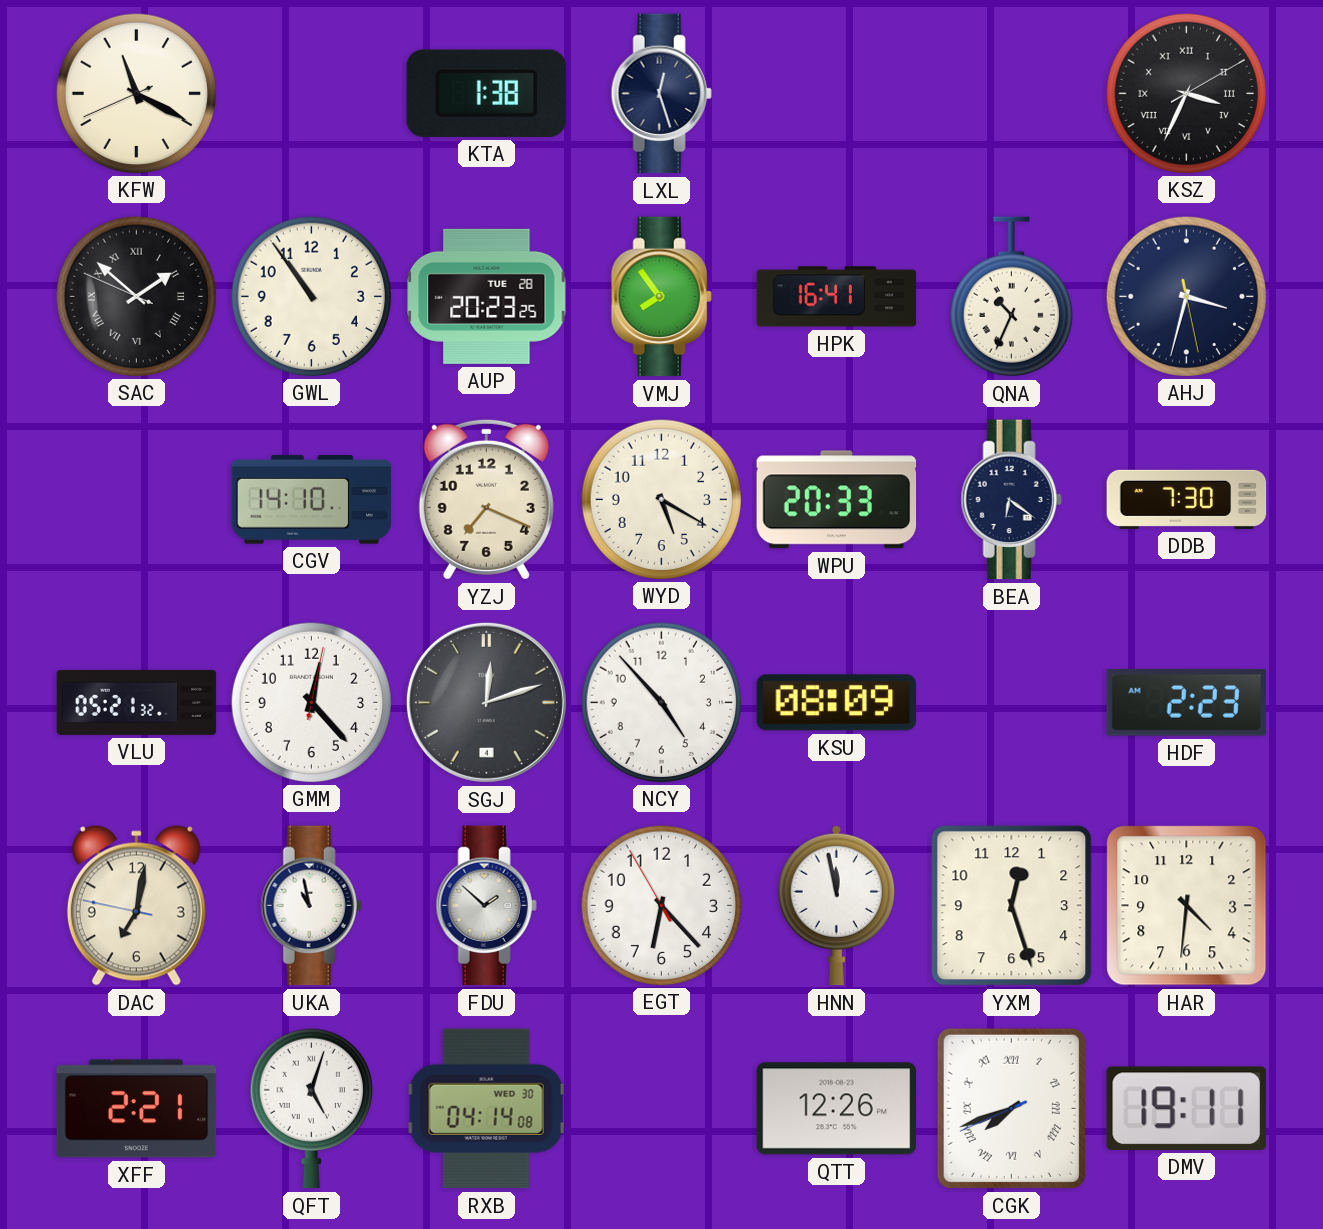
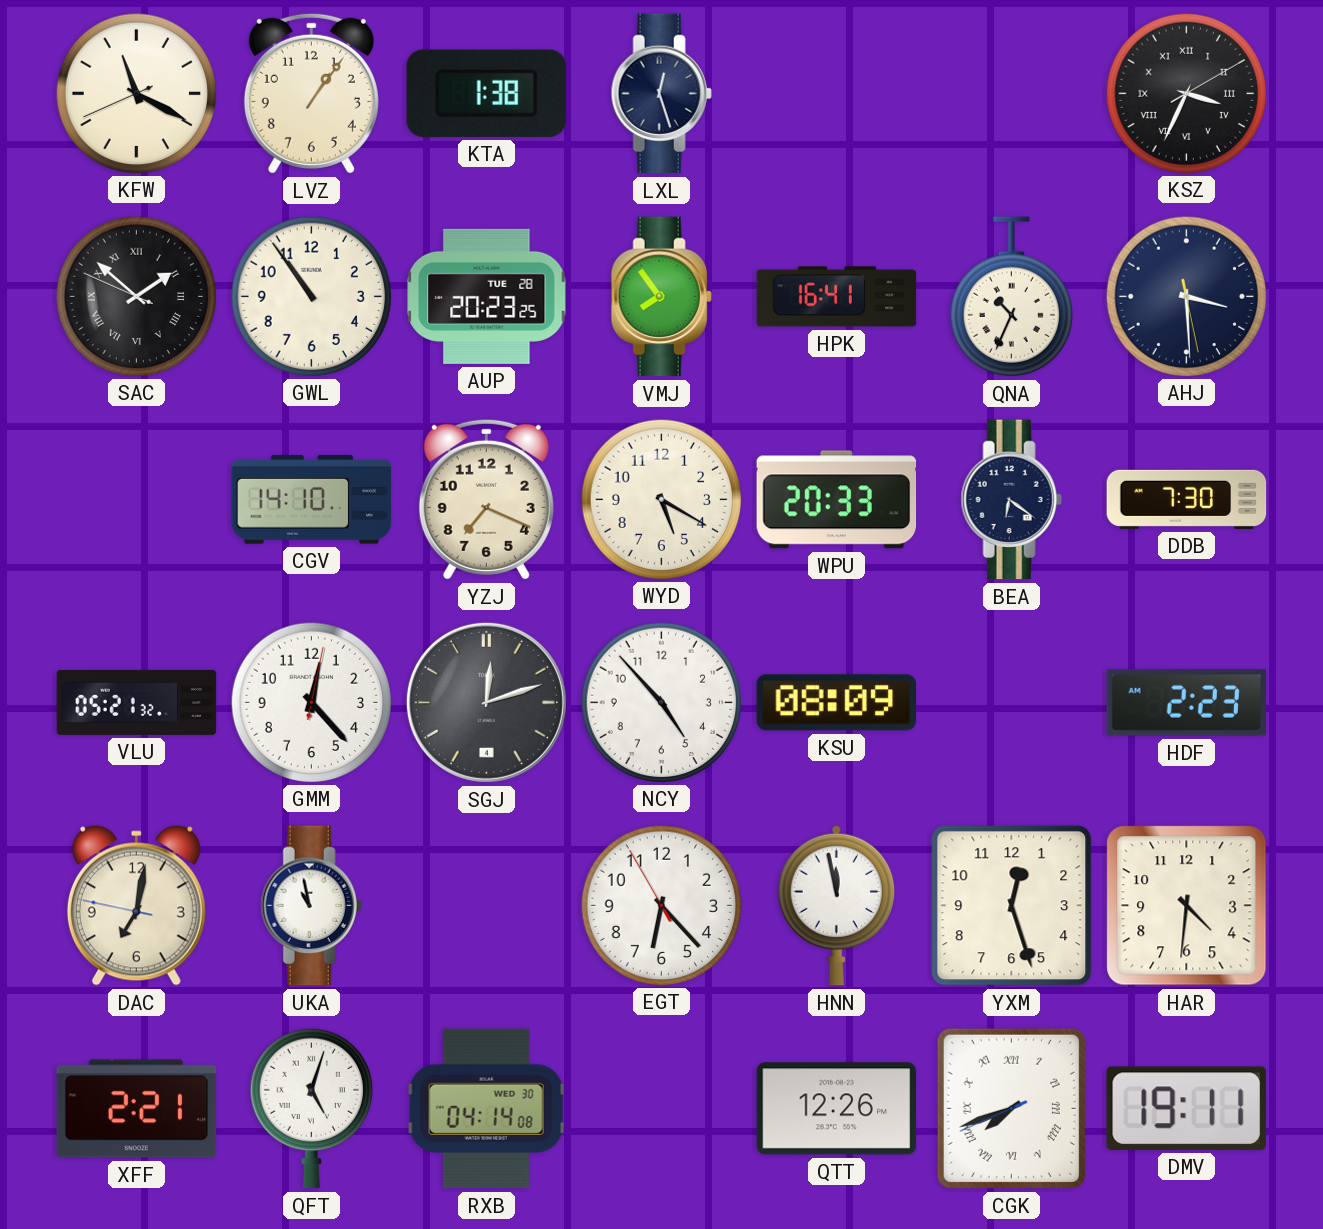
LVZ: none -> 1:06 (311, 93)
AHJ: 3:32 -> 3:29 (1186, 296)
FDU: 1:52 -> none (486, 906)
